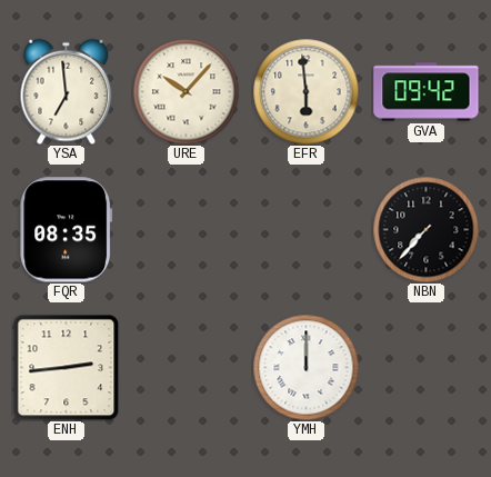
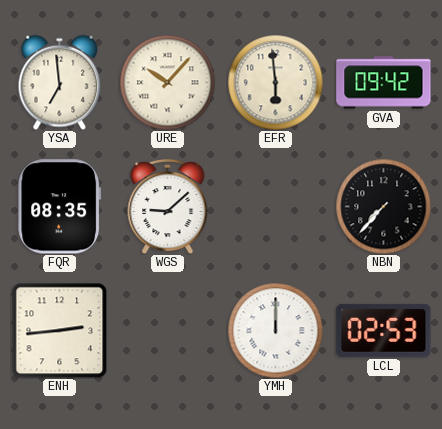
WGS: none -> 9:08 (168, 206)
LCL: none -> 02:53 (384, 330)
